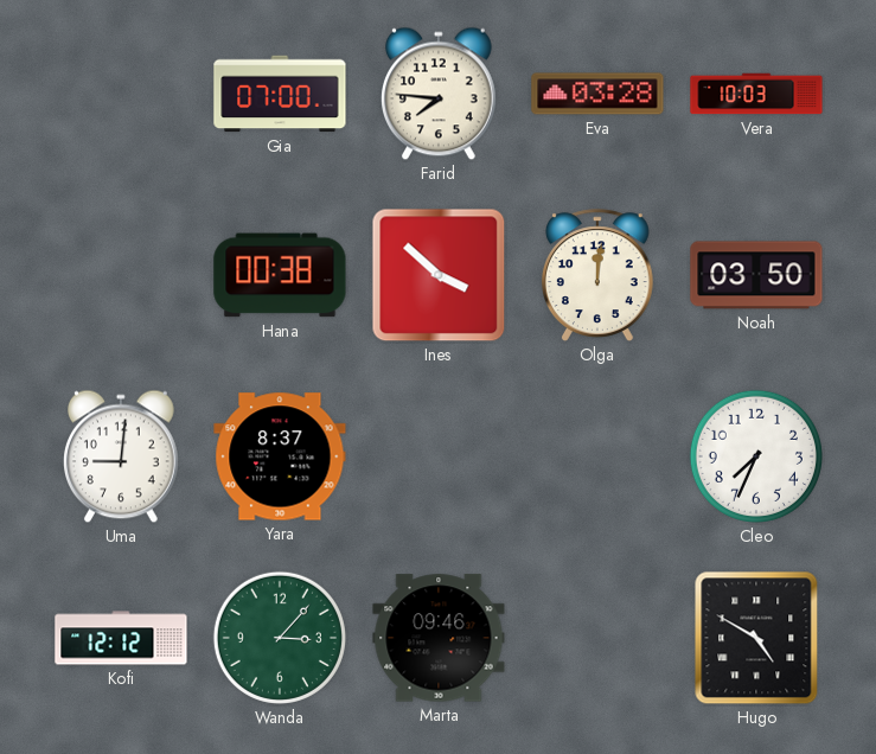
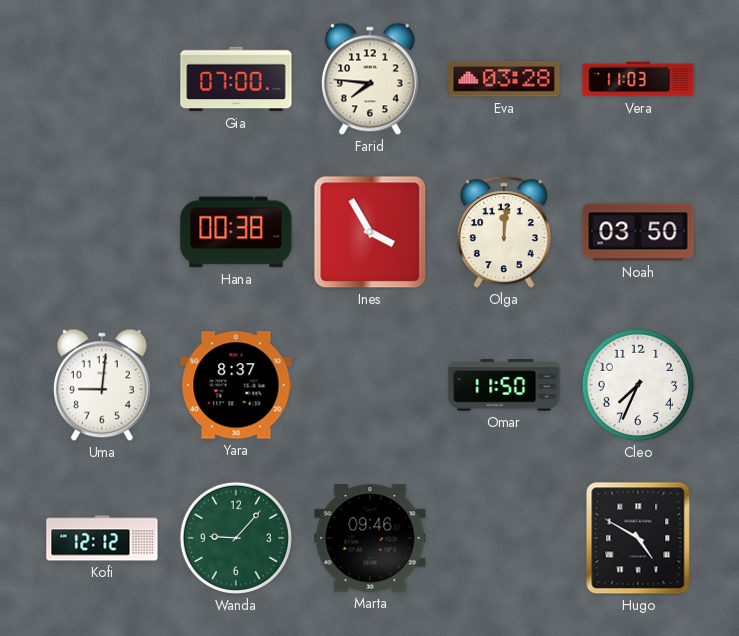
Vera: 10:03 -> 11:03 (638, 79)
Ines: 3:52 -> 3:55 (370, 232)
Omar: none -> 11:50 (504, 385)
Wanda: 3:07 -> 9:07 (236, 538)
